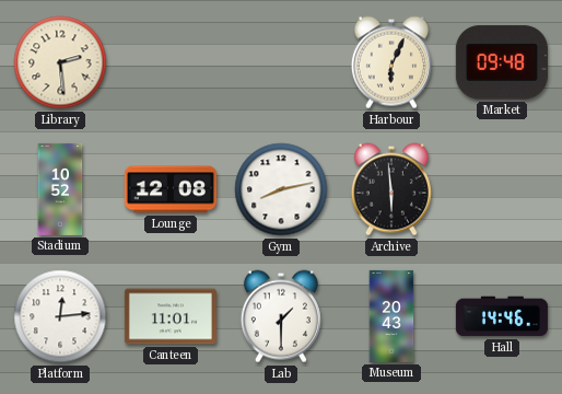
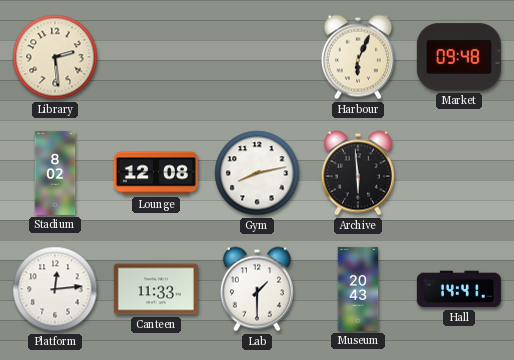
Stadium: 10:52 -> 8:02 (55, 173)
Canteen: 11:01 -> 11:33 (156, 289)
Hall: 14:46 -> 14:41 (459, 289)
